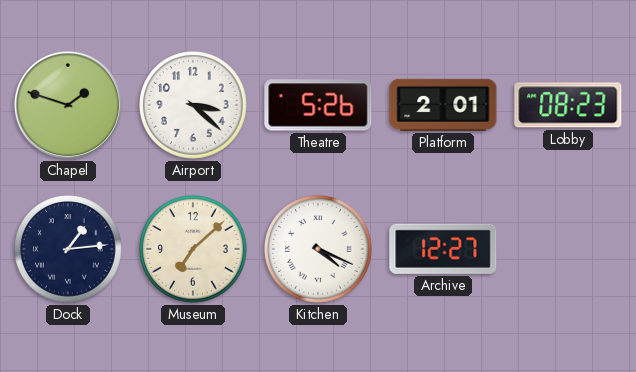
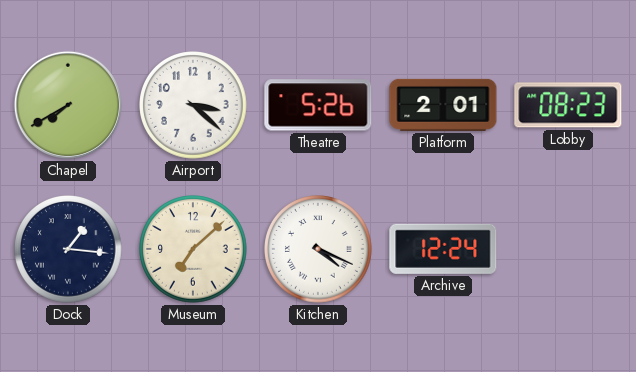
Chapel: 1:48 -> 7:40 (68, 105)
Dock: 1:14 -> 1:16 (69, 250)
Archive: 12:27 -> 12:24 (443, 249)
